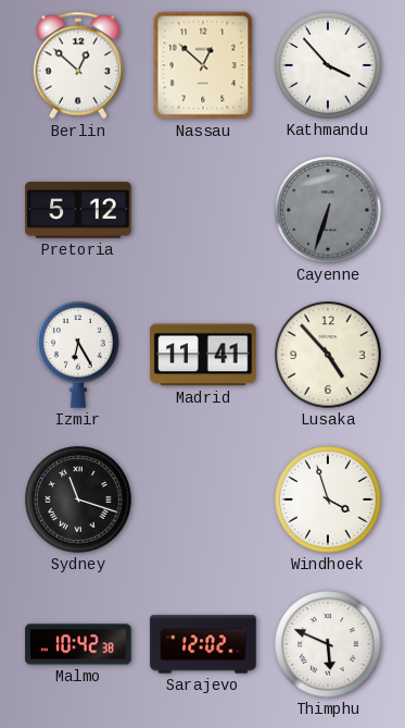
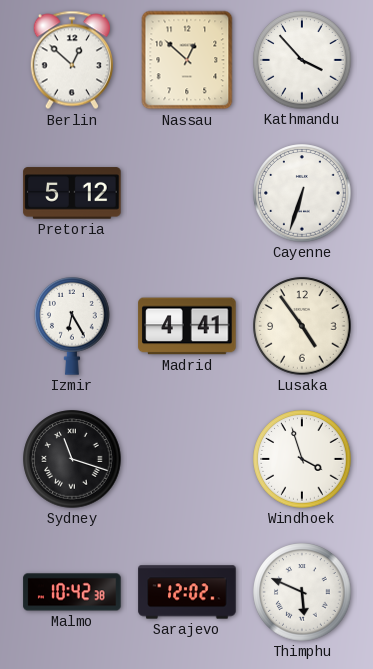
Cayenne dial: grey -> white (302, 193)
Madrid: 11:41 -> 4:41 (187, 326)
Lusaka: 4:53 -> 4:54 (302, 326)
